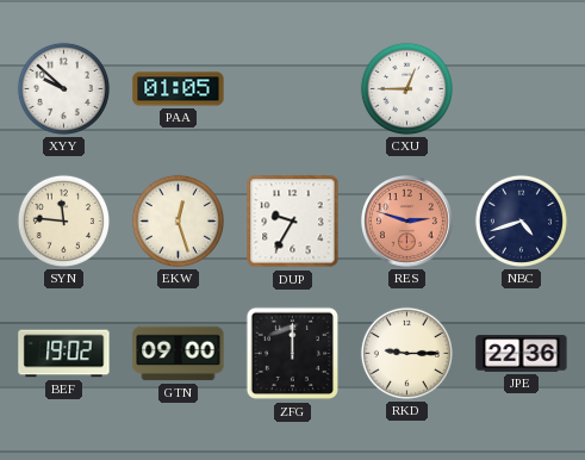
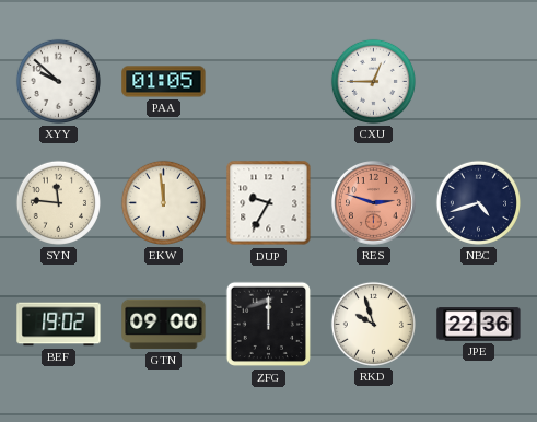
EKW: 12:27 -> 11:59 (163, 202)
RKD: 9:15 -> 9:57 (373, 324)
